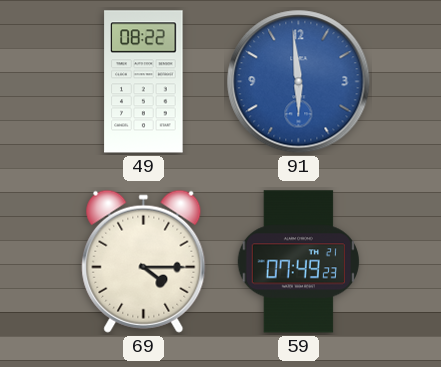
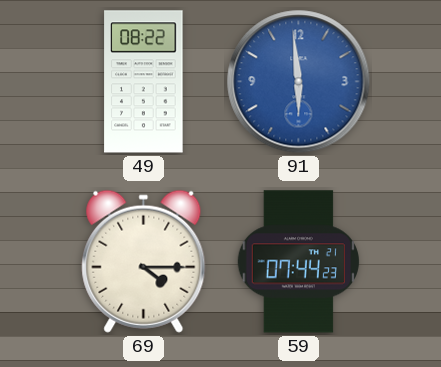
59: 07:49 -> 07:44 (298, 262)
